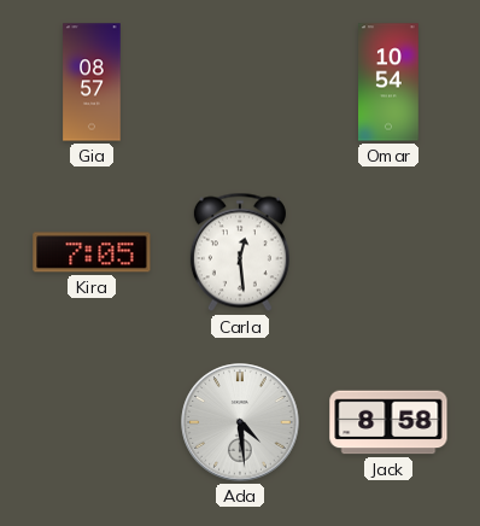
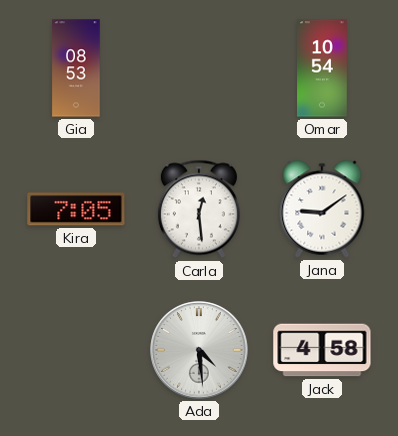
Gia: 08:57 -> 08:53 (76, 68)
Jana: none -> 9:09 (322, 209)
Jack: 8:58 -> 4:58 (322, 350)
